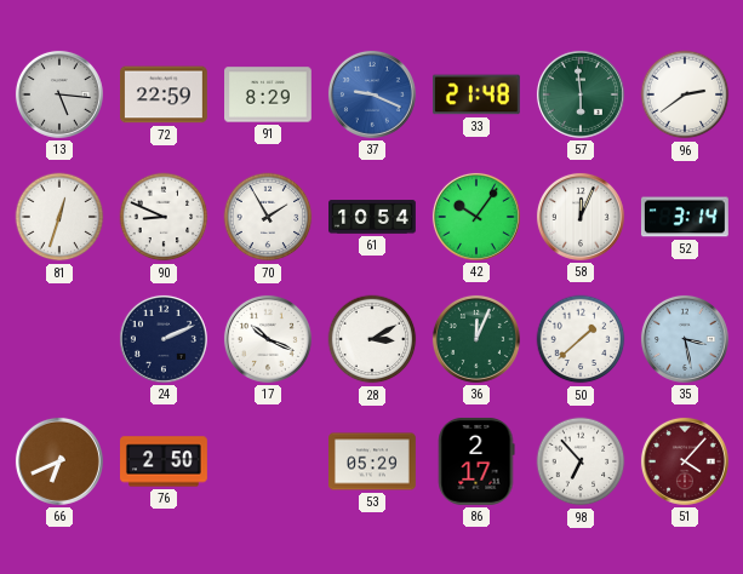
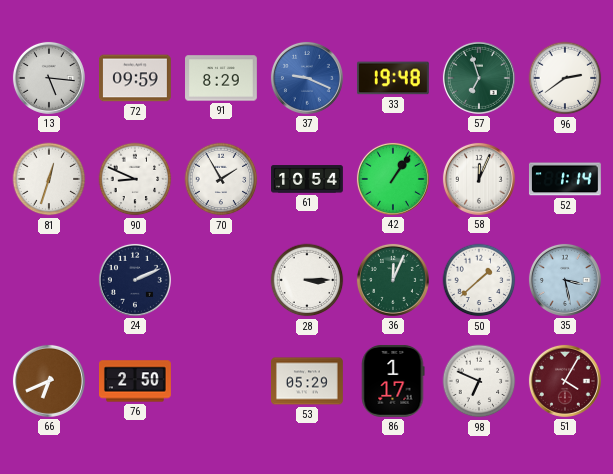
72: 22:59 -> 09:59 (136, 78)
33: 21:48 -> 19:48 (393, 78)
57: 5:59 -> 6:57 (479, 78)
42: 10:06 -> 1:06 (393, 179)
52: 3:14 -> 1:14 (565, 179)
17: 10:19 -> none (268, 339)
28: 3:10 -> 3:15 (307, 280)
86: 2:17 -> 1:17 (393, 381)
98: 6:53 -> 6:49 (479, 381)
51: 4:07 -> 4:05 (565, 381)
